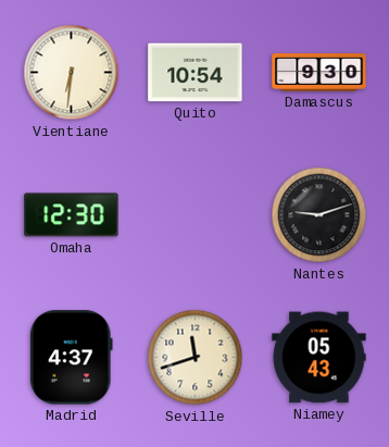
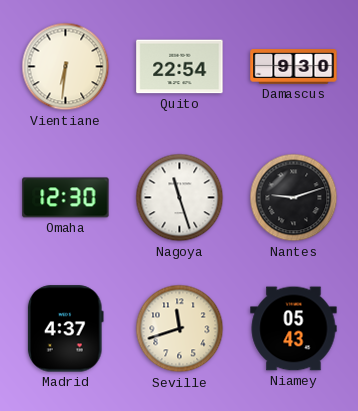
Quito: 10:54 -> 22:54 (180, 67)
Nagoya: none -> 11:27 (180, 198)
